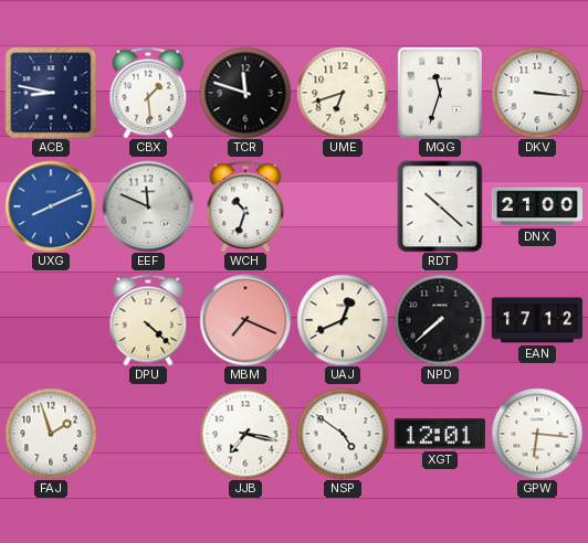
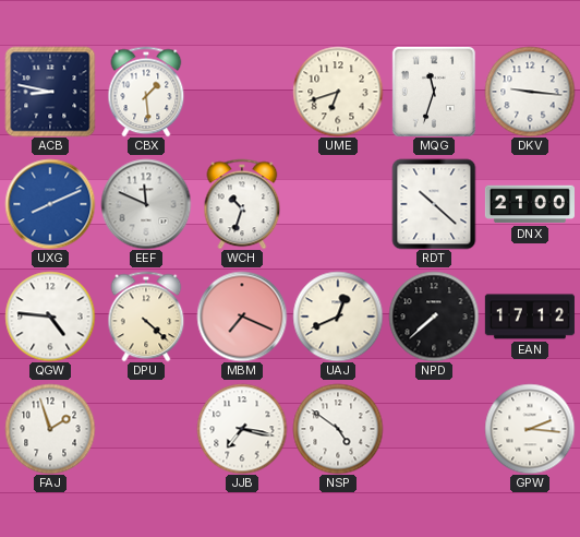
TCR: 11:48 -> none (245, 93)
DKV: 3:16 -> 9:16 (530, 92)
QGW: none -> 4:46 (50, 317)
XGT: 12:01 -> none (440, 434)
GPW: 6:16 -> 2:16 (530, 429)
